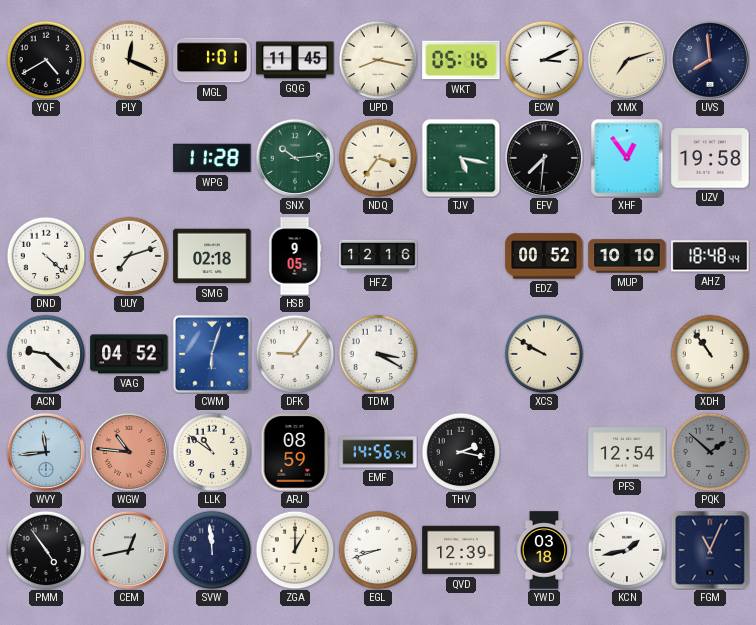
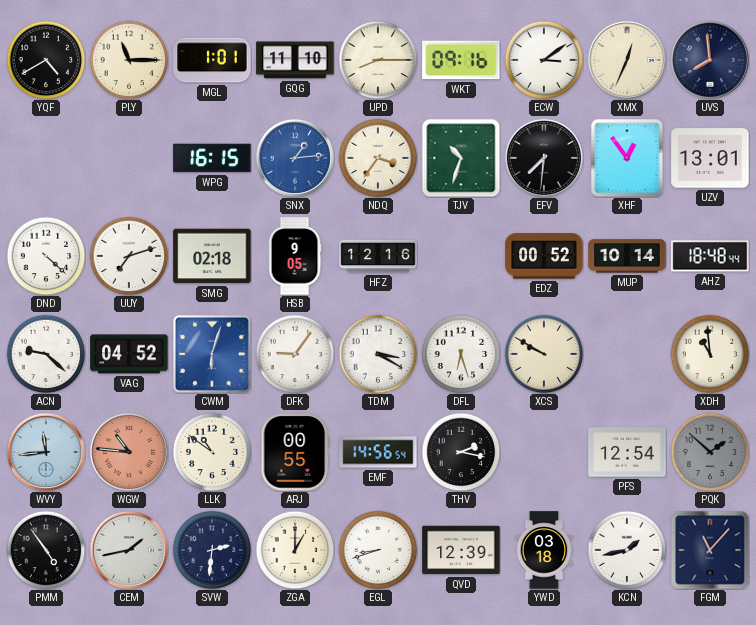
PLY: 12:19 -> 11:15 (129, 60)
GQG: 11:45 -> 11:10 (295, 60)
UPD: 8:17 -> 8:15 (378, 60)
WKT: 05:16 -> 09:16 (461, 60)
ECW: 3:11 -> 3:09 (544, 60)
XMX: 7:12 -> 12:34 (627, 60)
WPG: 11:28 -> 16:15 (212, 158)
SNX: 10:14 -> 1:14 (295, 158)
SNX dial: green -> blue (295, 158)
TJV: 5:17 -> 10:33 (461, 158)
UZV: 19:58 -> 13:01 (710, 158)
MUP: 10:10 -> 10:14 (627, 256)
DFL: none -> 6:27 (461, 354)
XDH: 10:54 -> 10:59 (710, 354)
ARJ: 08:59 -> 00:55 (295, 452)
CEM: 12:43 -> 1:43 (129, 550)
SVW: 11:59 -> 2:31 (212, 550)
FGM: 11:04 -> 11:07 (710, 550)
